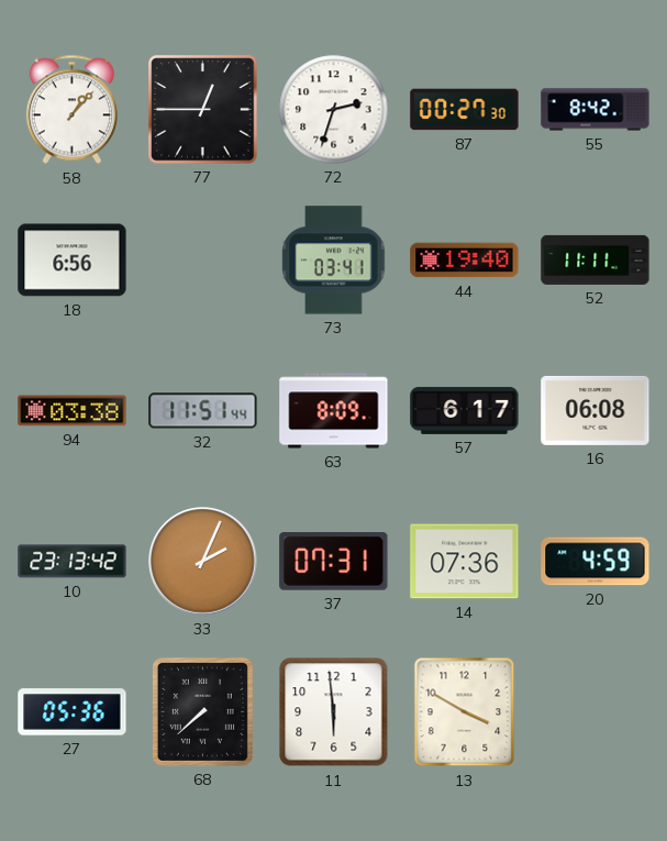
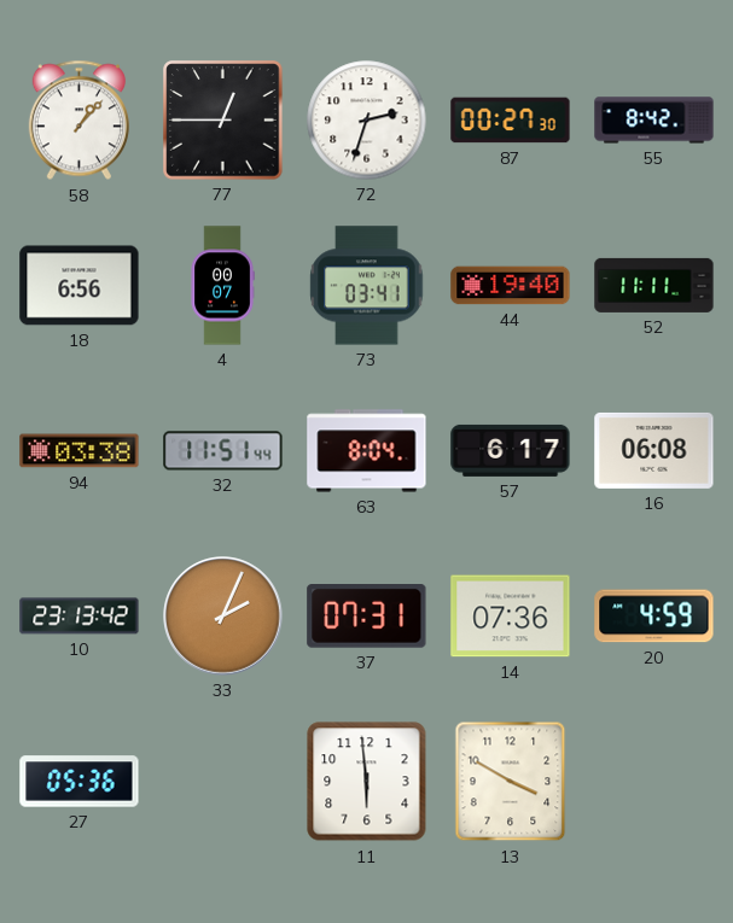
4: none -> 00:07 (222, 286)
63: 8:09 -> 8:04 (367, 451)
68: 7:38 -> none (202, 711)
